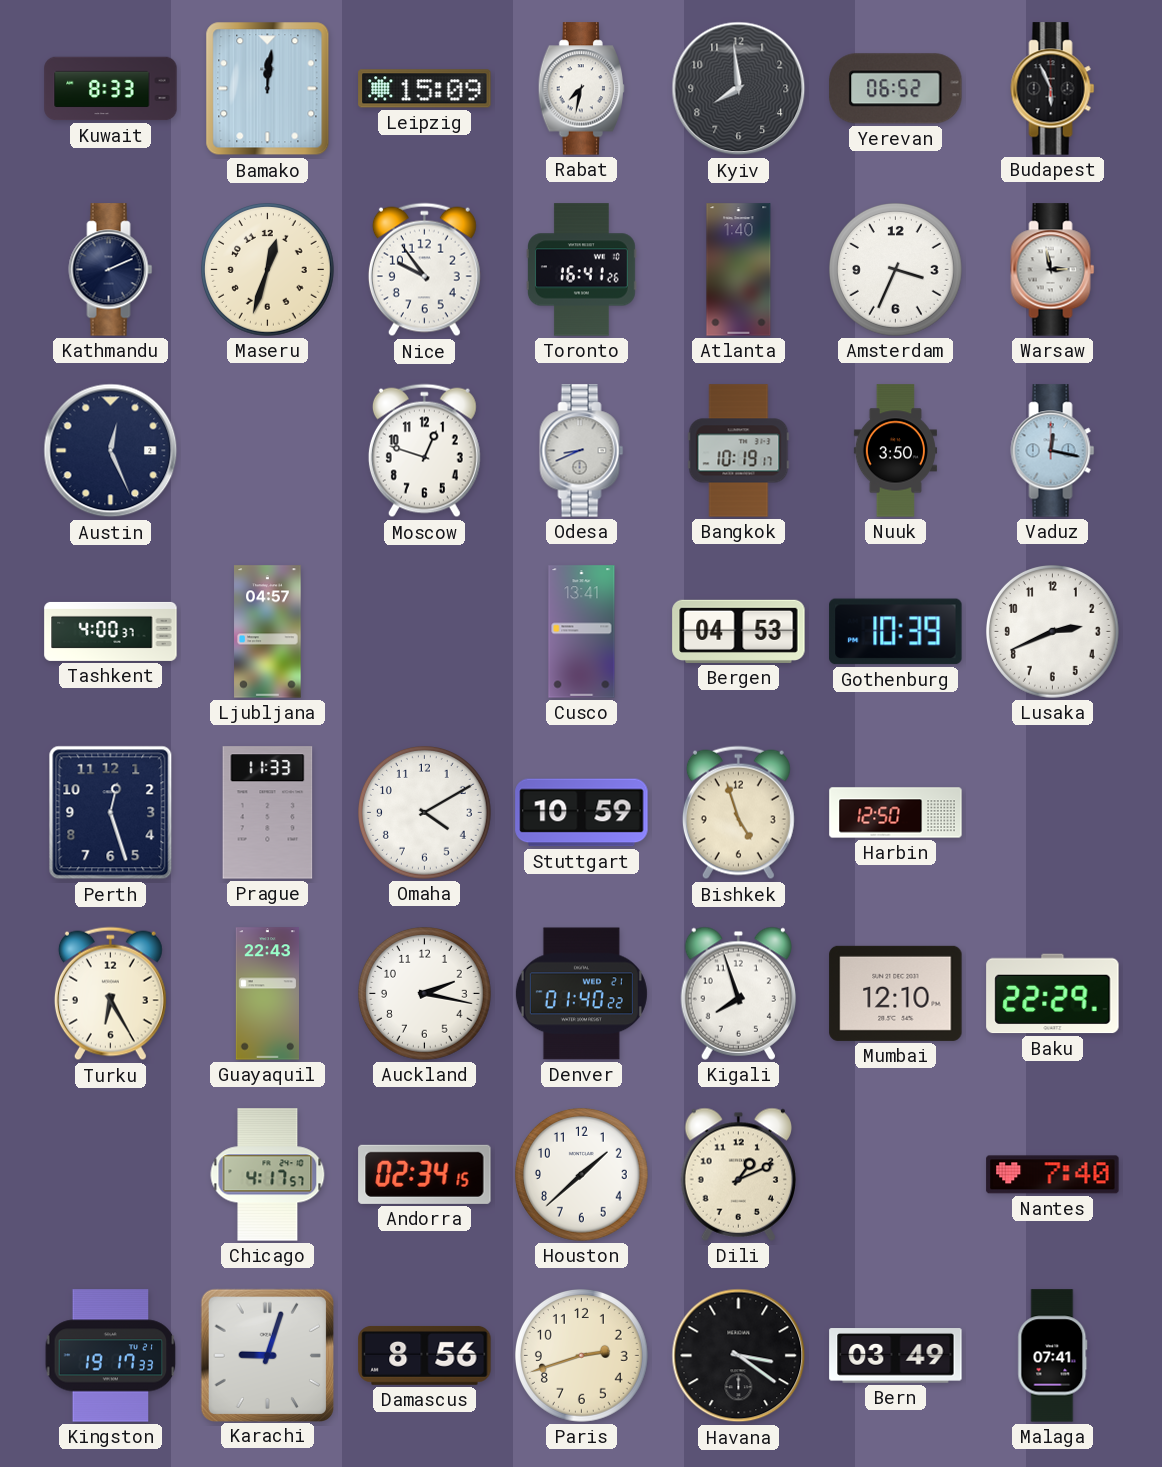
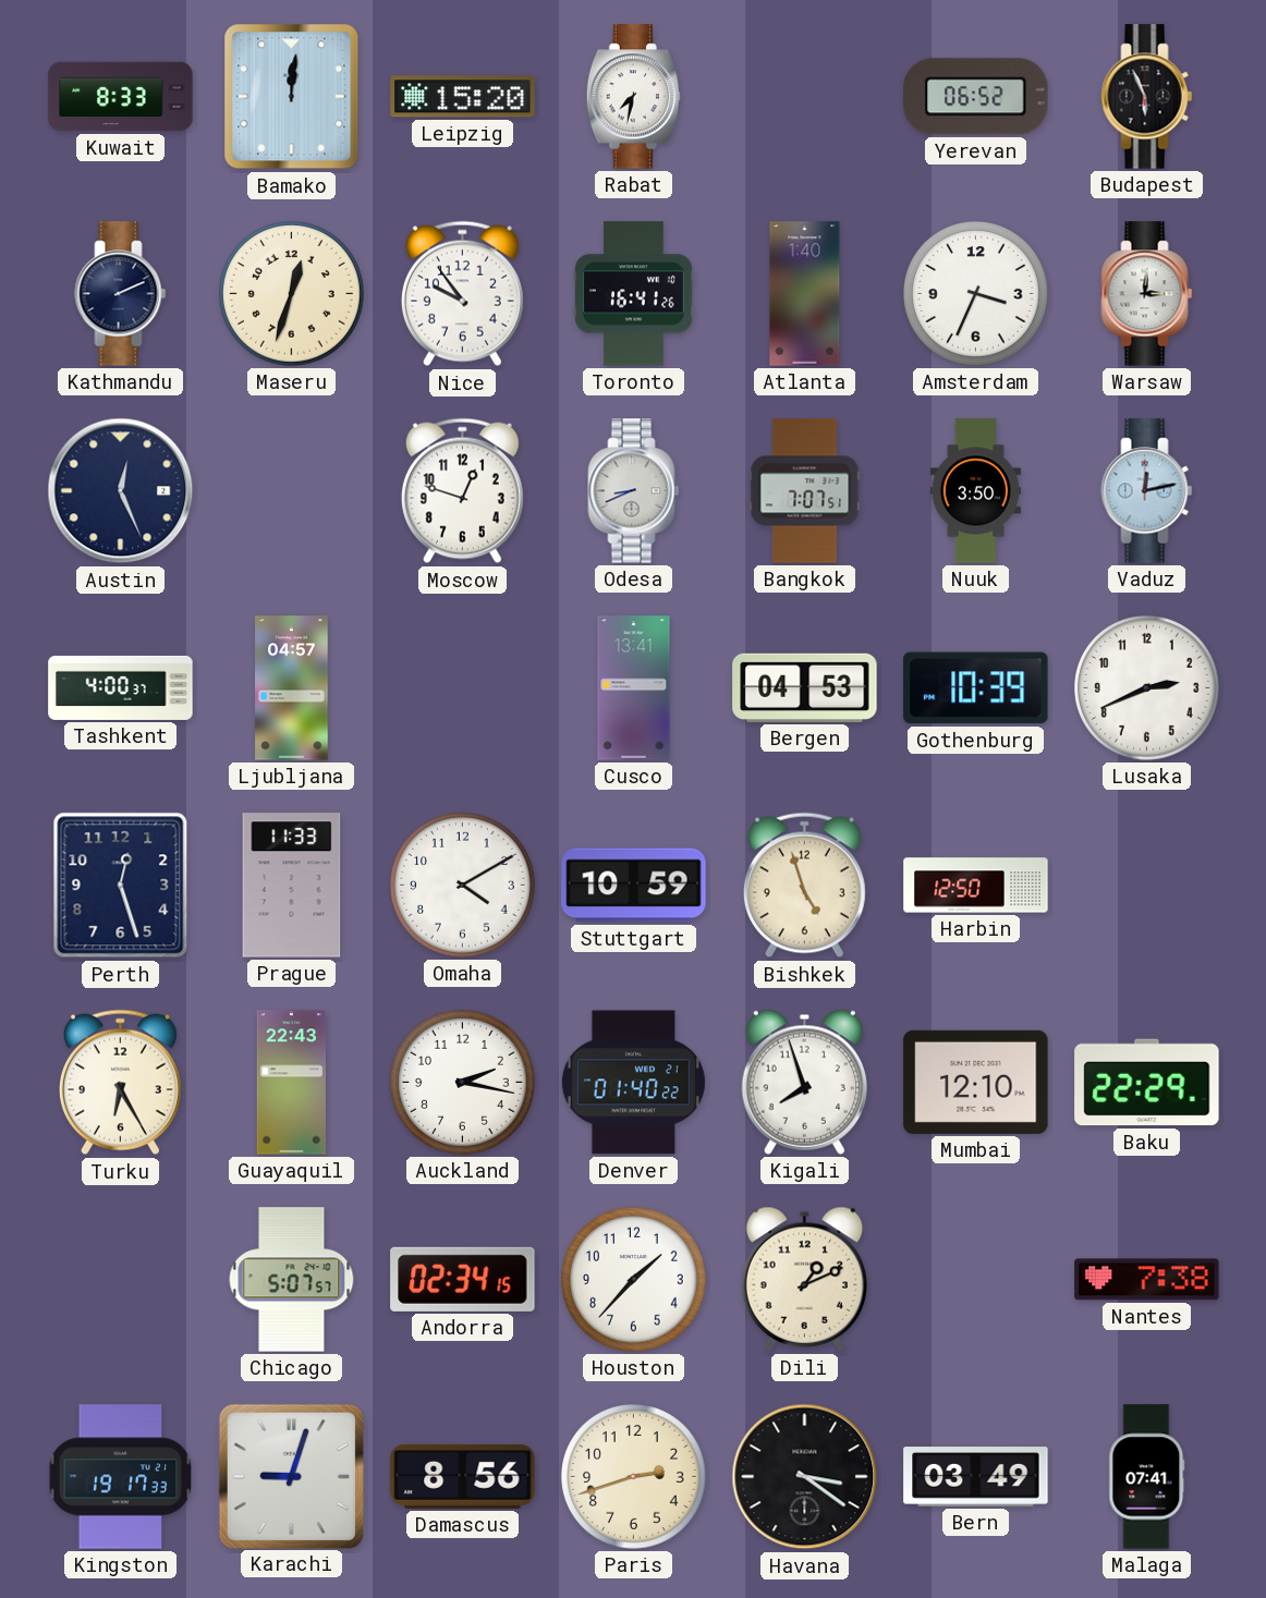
Leipzig: 15:09 -> 15:20 (463, 97)
Kyiv: 7:59 -> none (739, 89)
Warsaw: 2:58 -> 3:01 (1147, 294)
Bangkok: 10:19 -> 7:07 (805, 491)
Vaduz: 12:17 -> 12:13 (1147, 491)
Chicago: 4:17 -> 5:07 (292, 1280)
Houston: 1:38 -> 1:37 (634, 1280)
Nantes: 7:40 -> 7:38 (1147, 1280)
